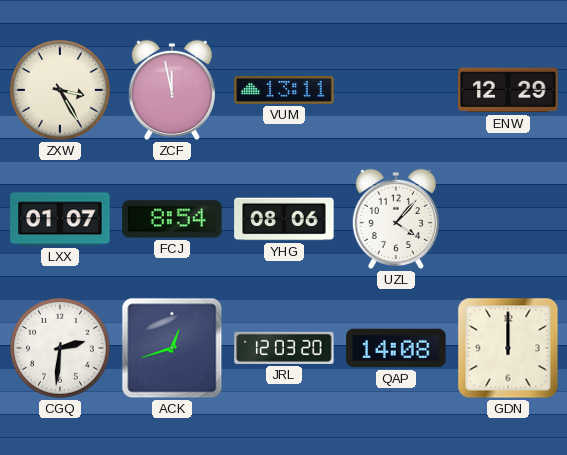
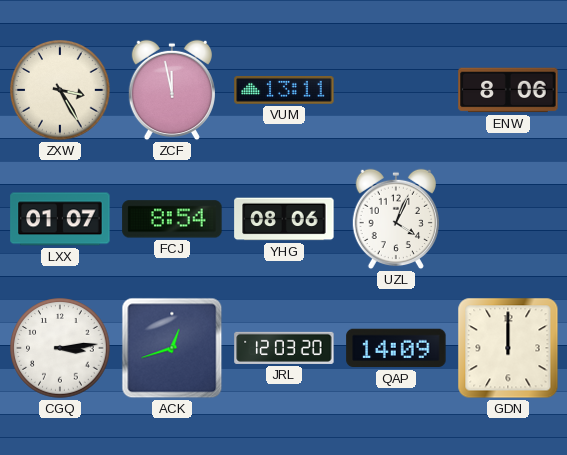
ENW: 12:29 -> 8:06 (508, 90)
UZL: 4:07 -> 4:04 (396, 219)
CGQ: 2:31 -> 3:14 (60, 348)
QAP: 14:08 -> 14:09 (396, 348)
